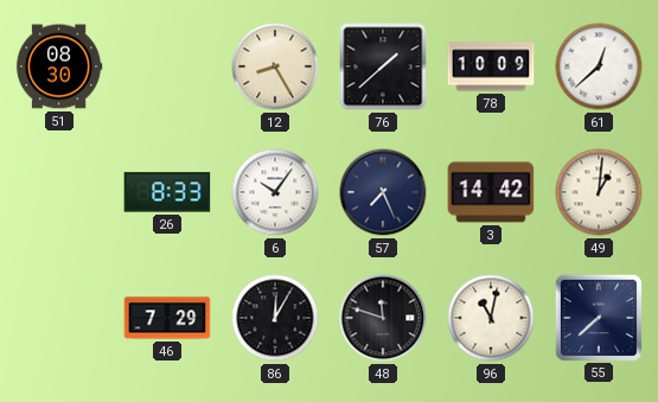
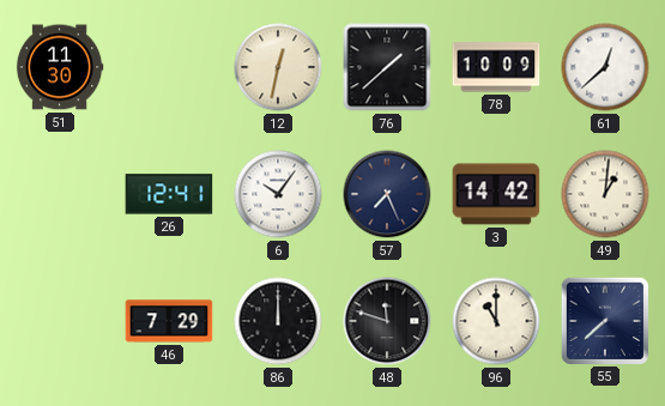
51: 08:30 -> 11:30 (60, 67)
12: 8:25 -> 12:32 (278, 67)
26: 8:33 -> 12:41 (169, 194)
86: 12:05 -> 12:00 (278, 321)
96: 11:02 -> 11:00 (496, 321)
